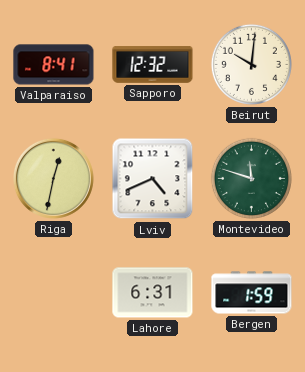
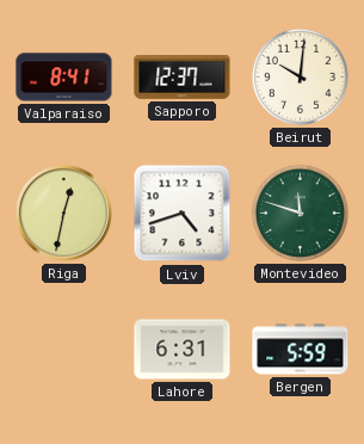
Sapporo: 12:32 -> 12:37 (183, 78)
Lviv: 4:41 -> 4:42 (183, 214)
Bergen: 1:59 -> 5:59 (301, 350)
